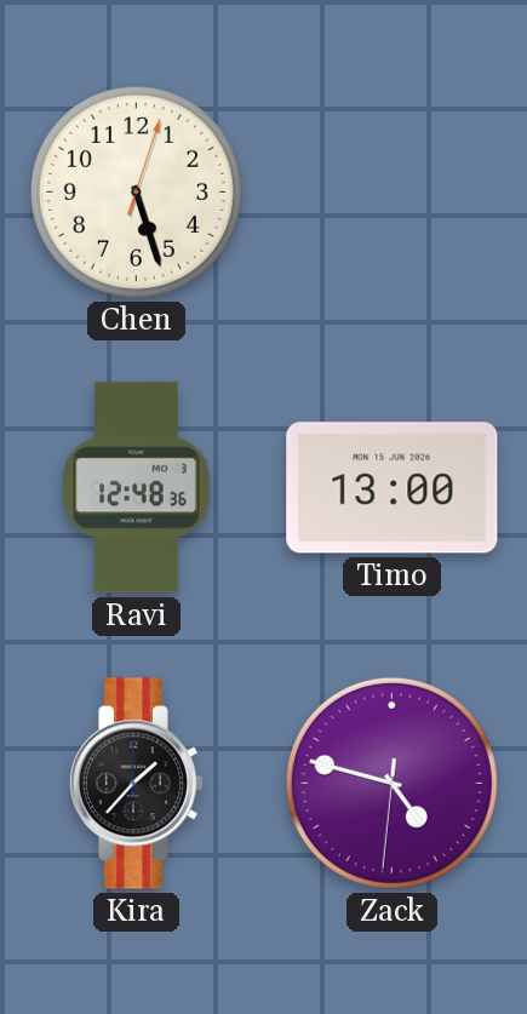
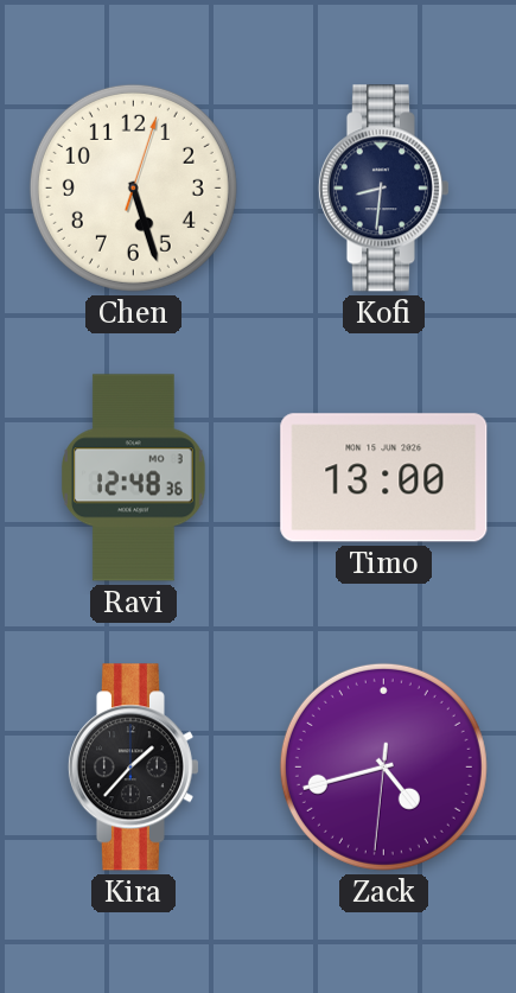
Kofi: none -> 8:31 (383, 189)
Zack: 4:47 -> 4:42 (383, 766)
